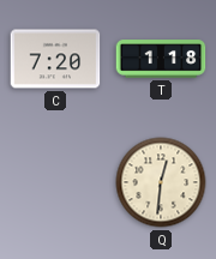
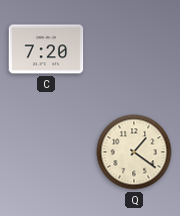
T: 1:18 -> none (161, 59)
Q: 12:31 -> 1:21 (134, 152)
